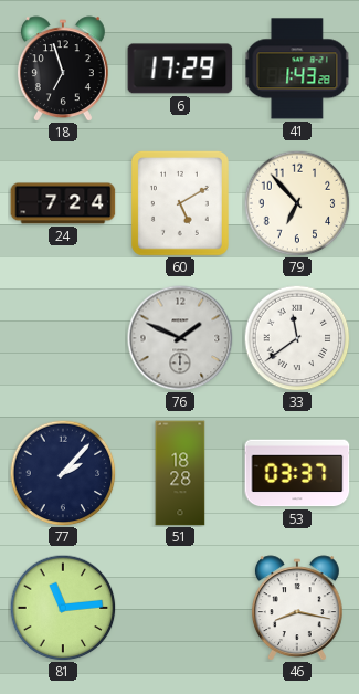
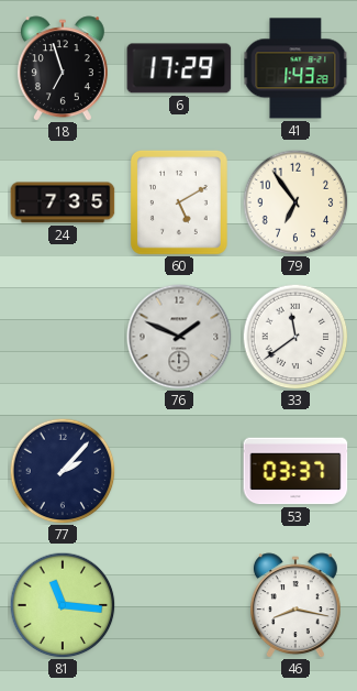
24: 7:24 -> 7:35 (63, 202)
79: 6:53 -> 6:54 (295, 202)
51: 18:28 -> none (180, 473)
81: 11:14 -> 11:16 (63, 605)
